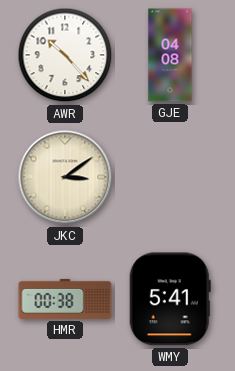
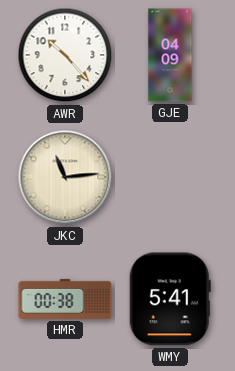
GJE: 04:08 -> 04:09 (170, 55)
JKC: 3:09 -> 11:14 (65, 177)
